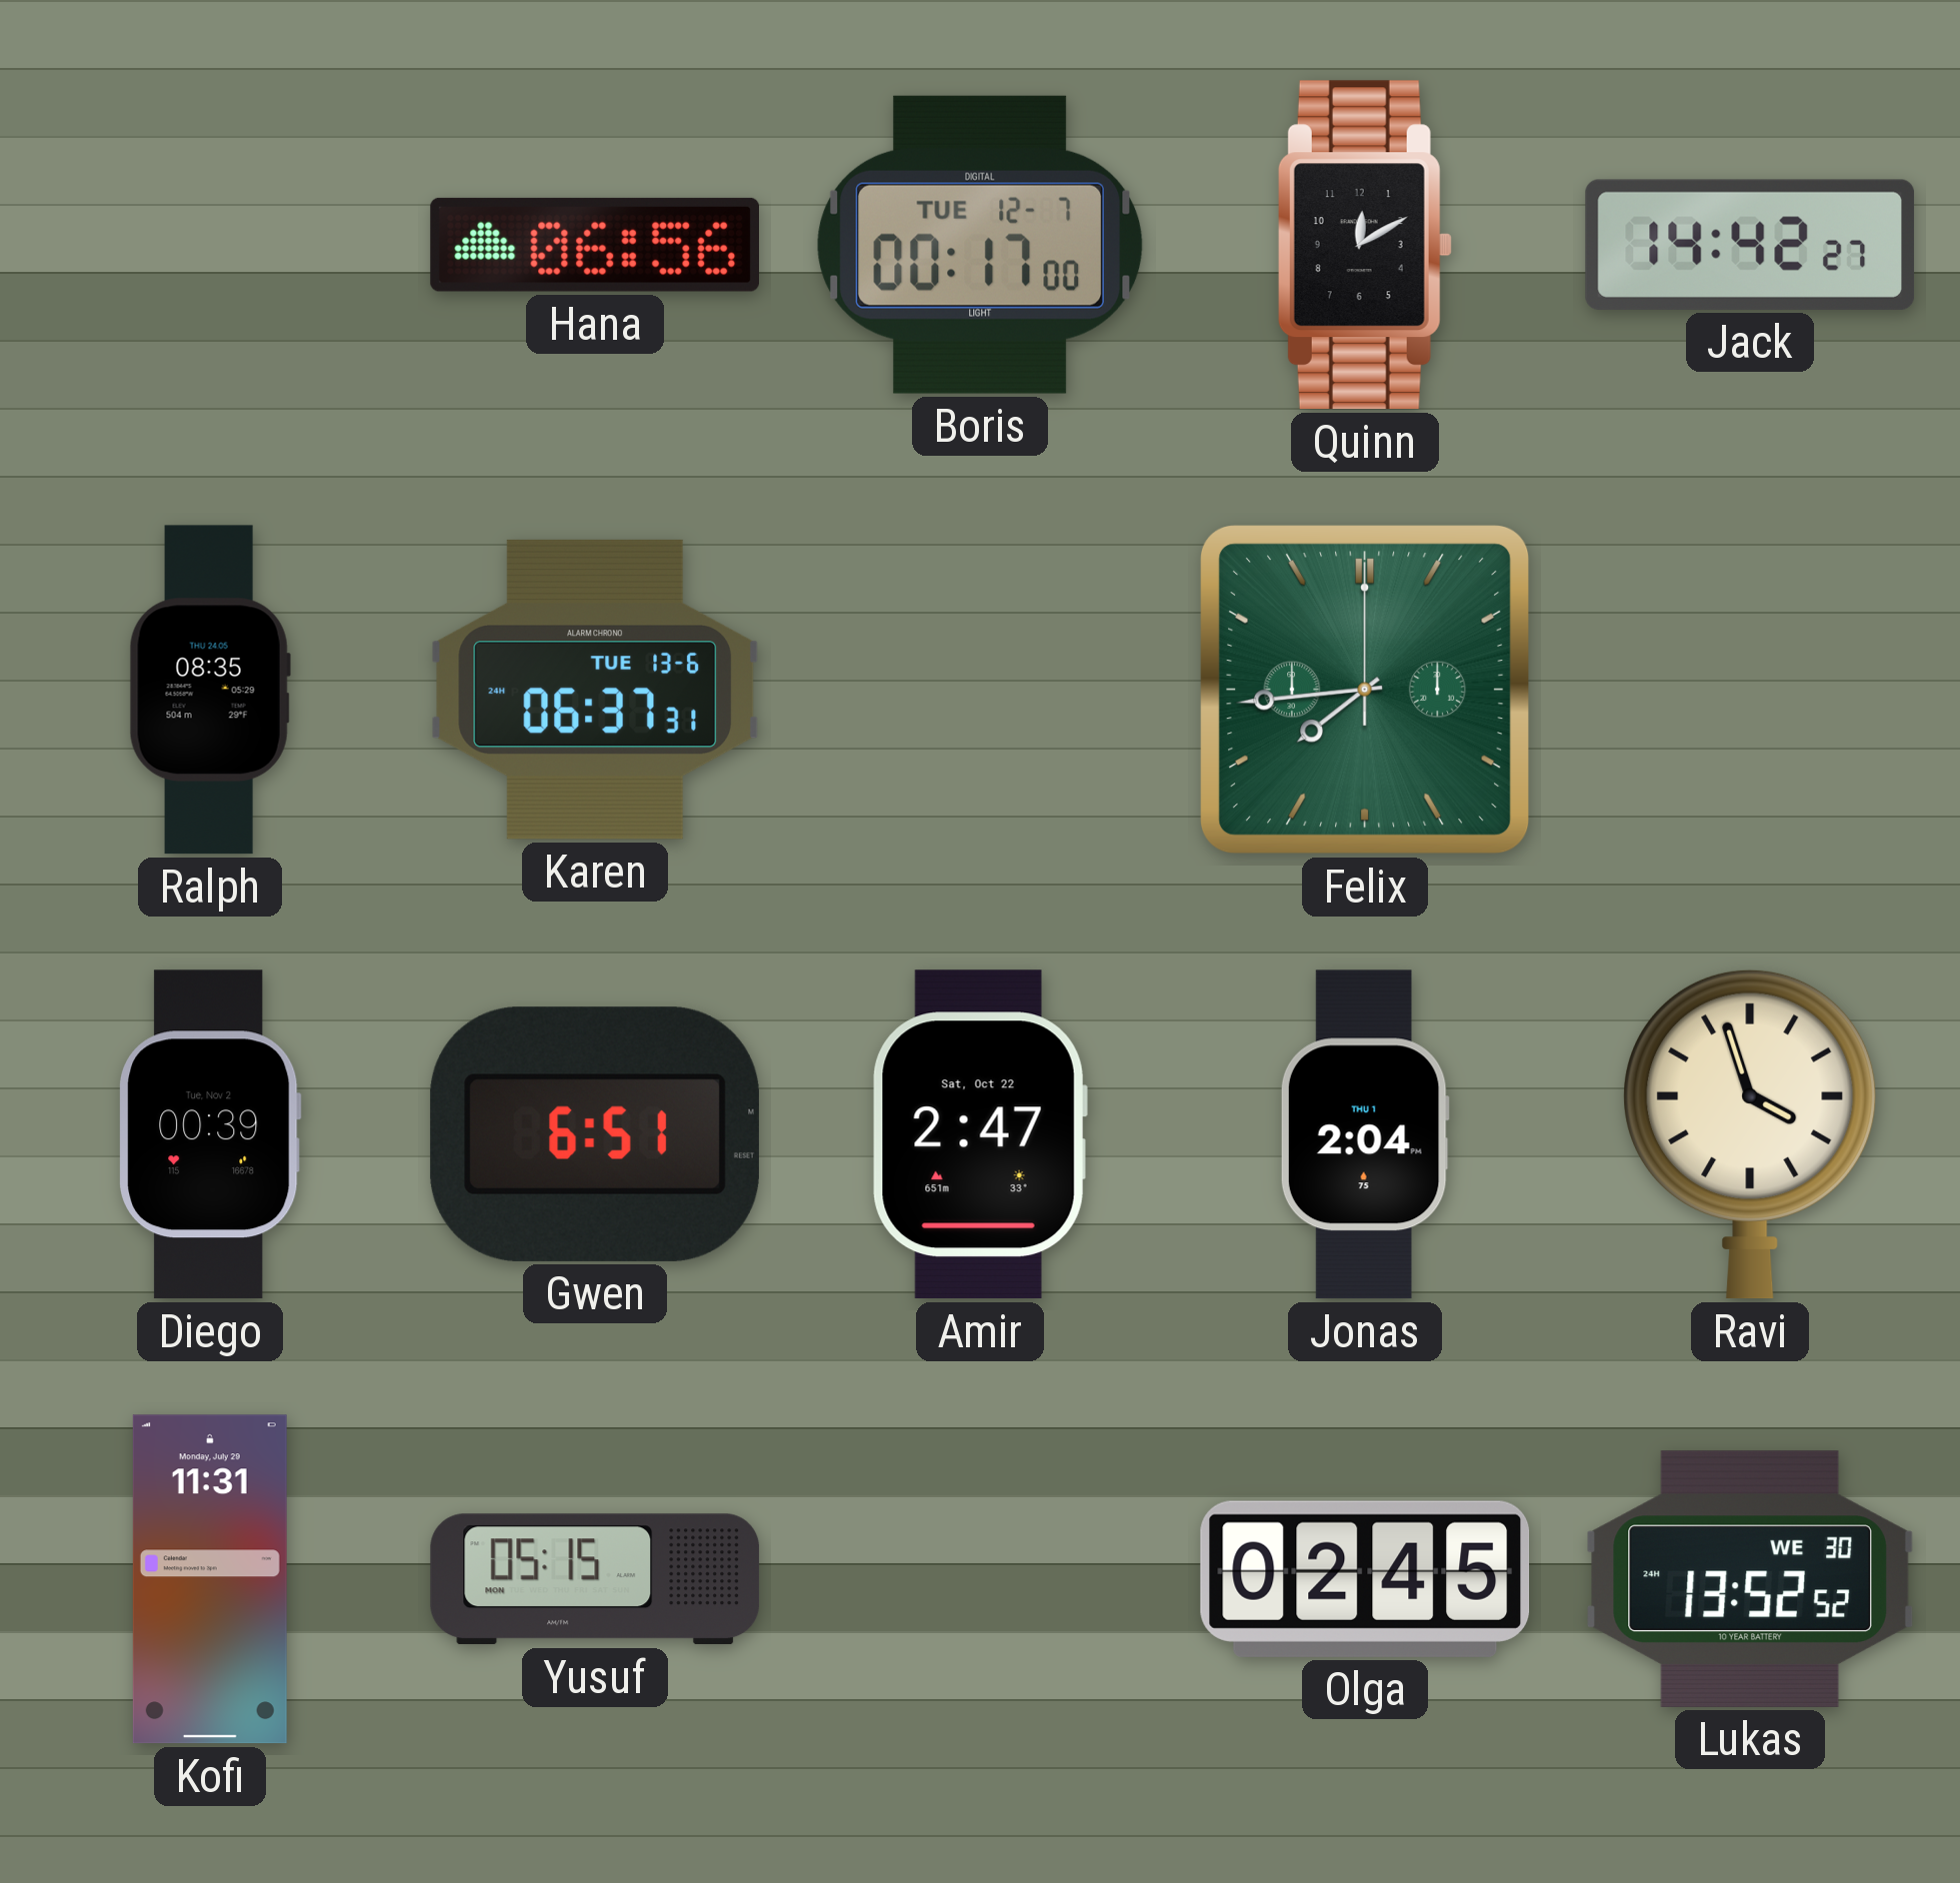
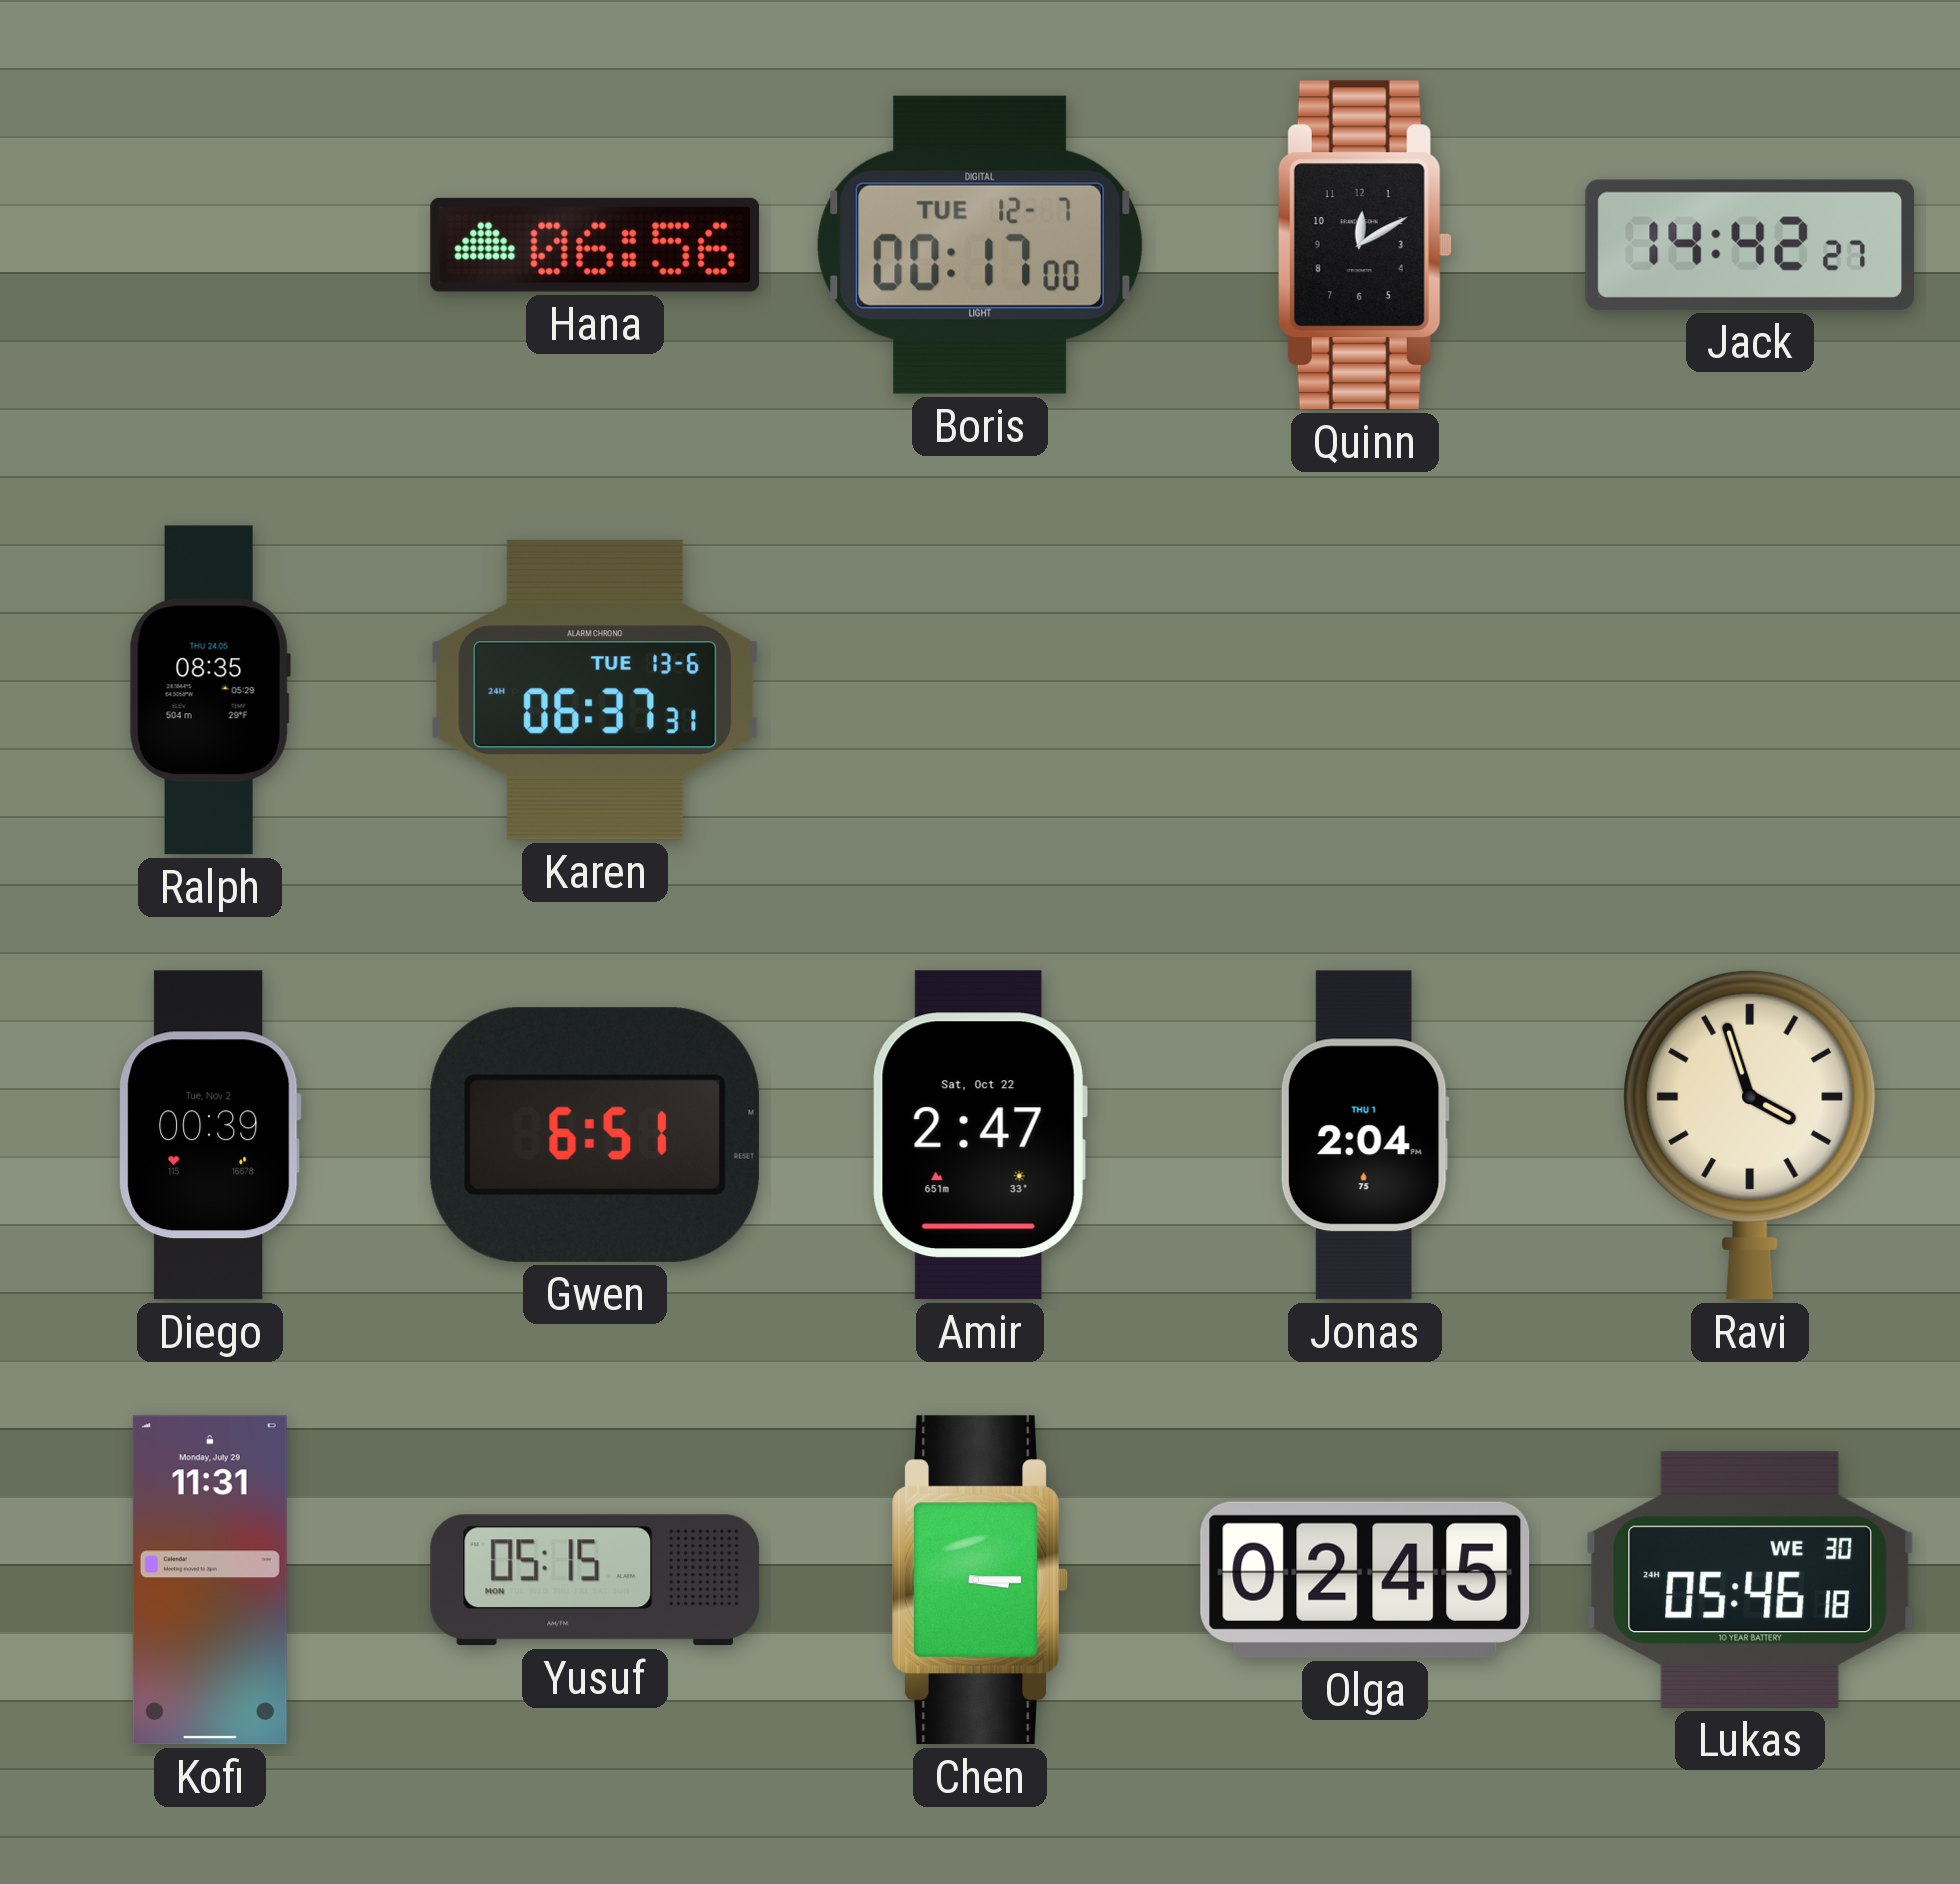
Felix: 7:44 -> none (1365, 690)
Chen: none -> 3:15 (980, 1580)
Lukas: 13:52 -> 05:46 (1750, 1580)
